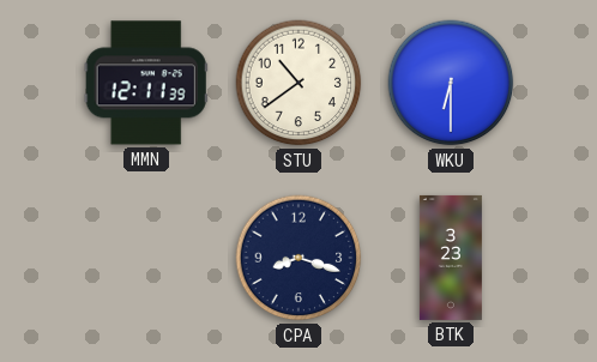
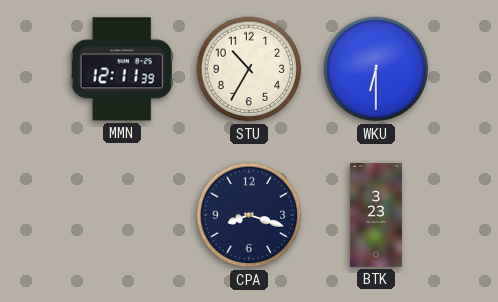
STU: 10:39 -> 10:35 (249, 69)
